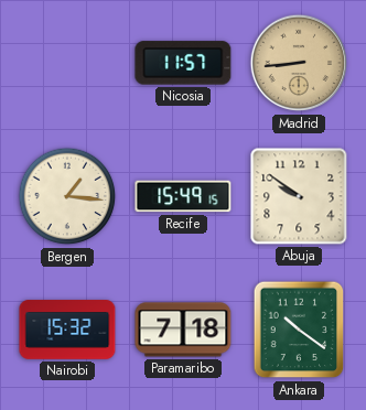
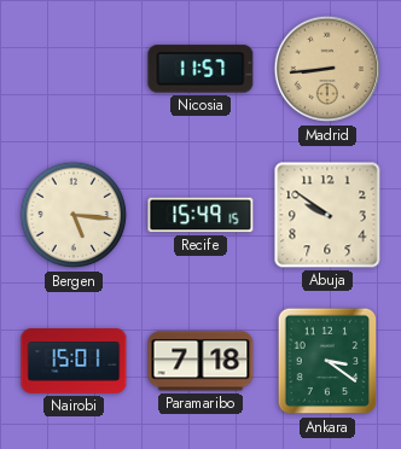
Bergen: 1:16 -> 5:16 (74, 215)
Nairobi: 15:32 -> 15:01 (74, 361)
Ankara: 10:21 -> 3:21 (327, 361)
